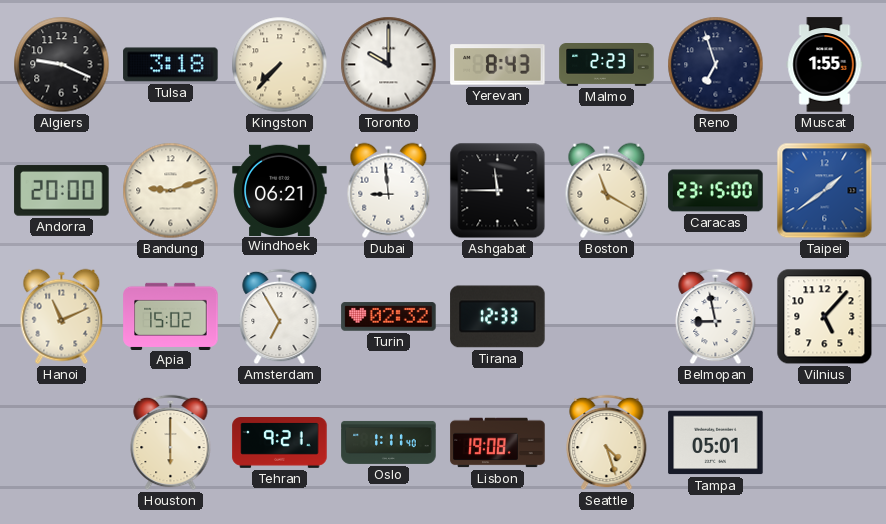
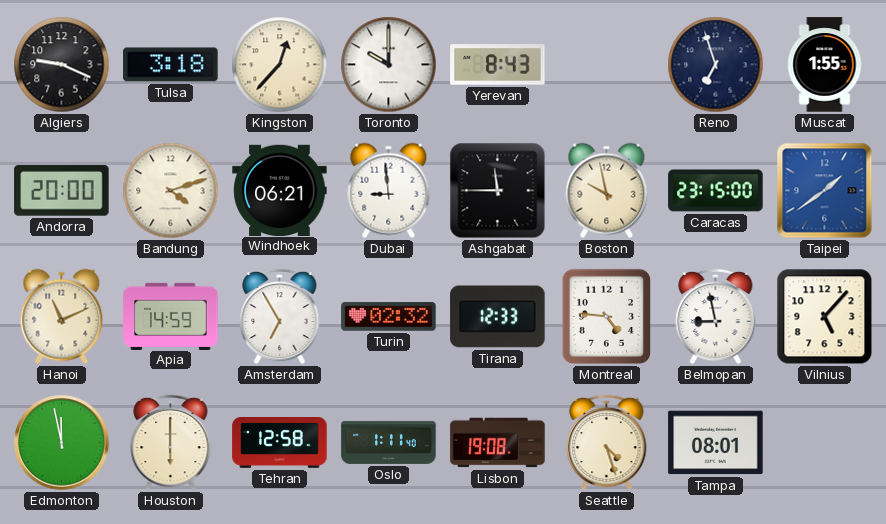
Kingston: 7:37 -> 12:37 (280, 65)
Malmo: 2:23 -> none (607, 65)
Bandung: 9:12 -> 4:12 (171, 191)
Boston: 11:20 -> 9:58 (607, 191)
Apia: 15:02 -> 14:59 (171, 316)
Montreal: none -> 4:46 (606, 317)
Edmonton: none -> 11:58 (62, 443)
Tehran: 9:21 -> 12:58 (280, 443)
Tampa: 05:01 -> 08:01 (716, 443)
